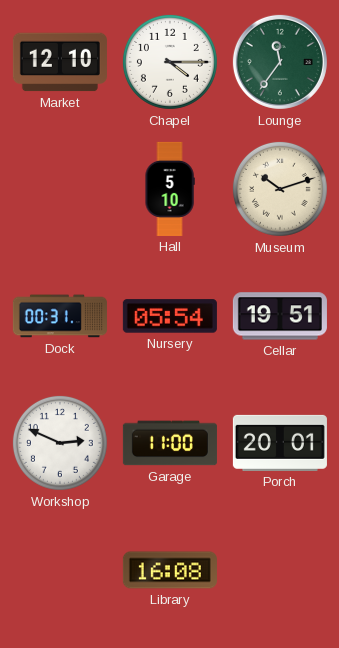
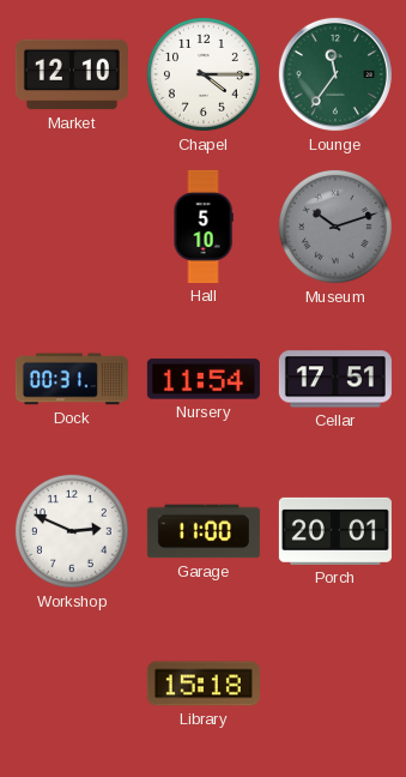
Museum dial: cream -> grey (335, 227)
Nursery: 05:54 -> 11:54 (204, 379)
Cellar: 19:51 -> 17:51 (335, 379)
Library: 16:08 -> 15:18 (204, 683)
